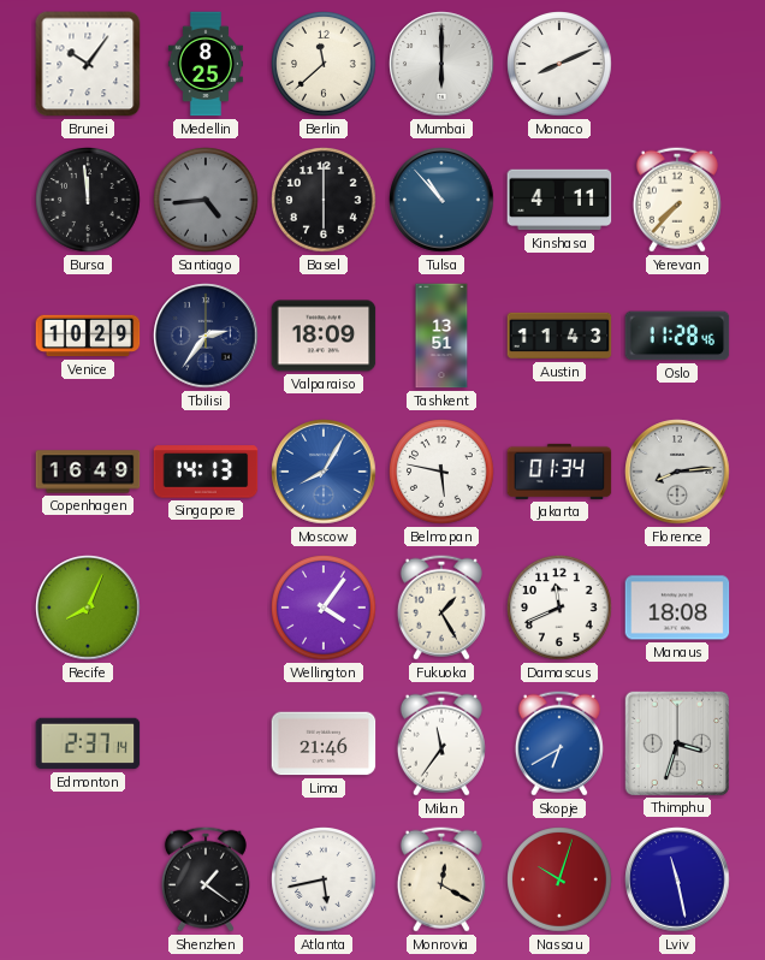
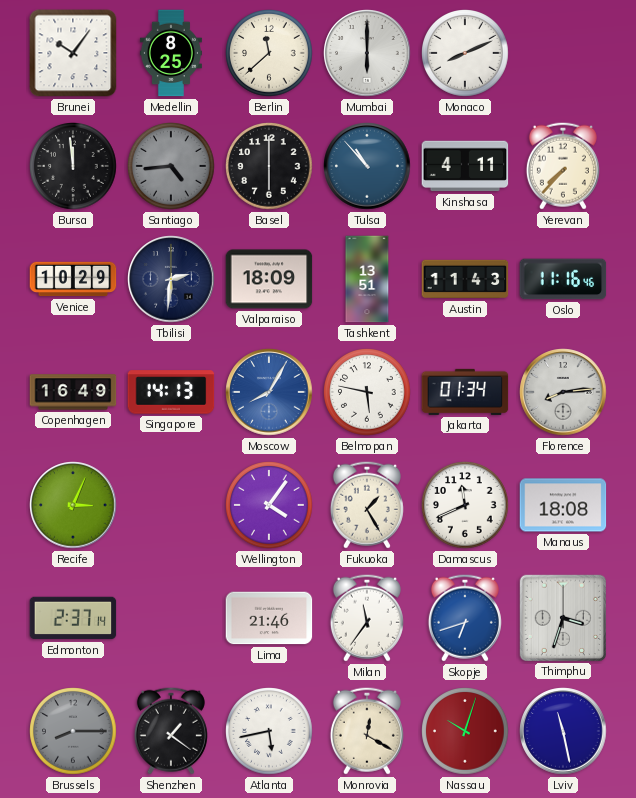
Tbilisi: 2:36 -> 2:31 (171, 279)
Oslo: 11:28 -> 11:16 (563, 279)
Recife: 8:04 -> 3:04 (73, 505)
Skopje: 6:40 -> 6:42 (465, 618)
Brussels: none -> 8:15 (73, 731)
